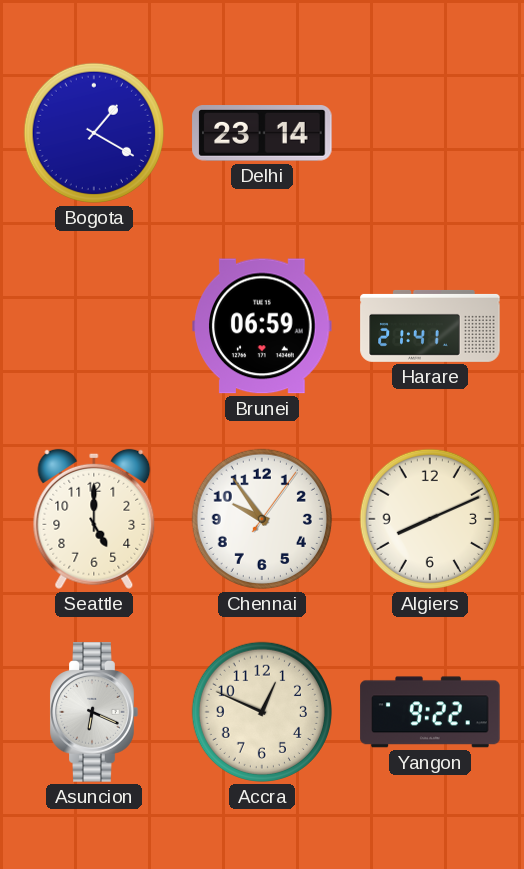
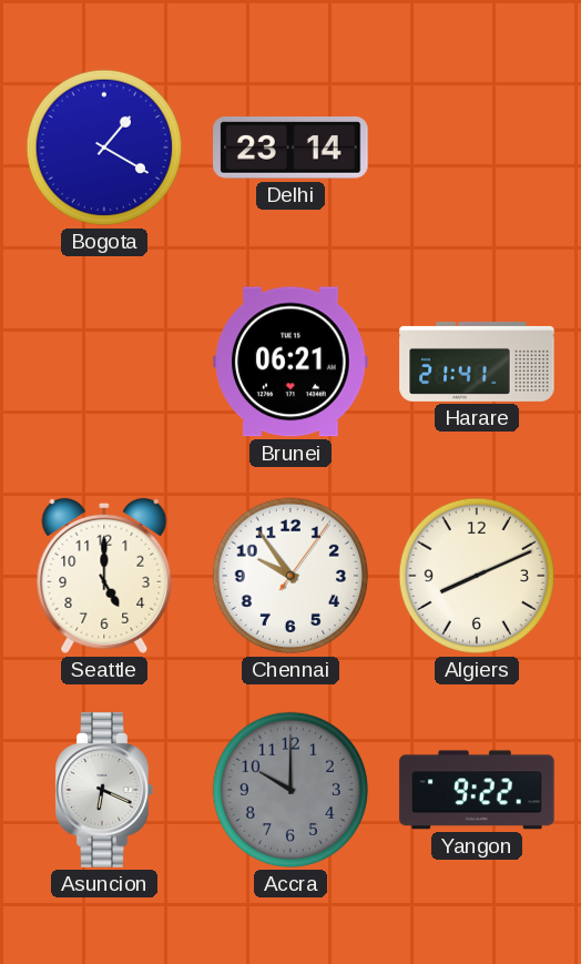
Brunei: 06:59 -> 06:21 (290, 362)
Accra: 12:49 -> 10:00 (290, 790)
Accra dial: cream -> grey (290, 790)
